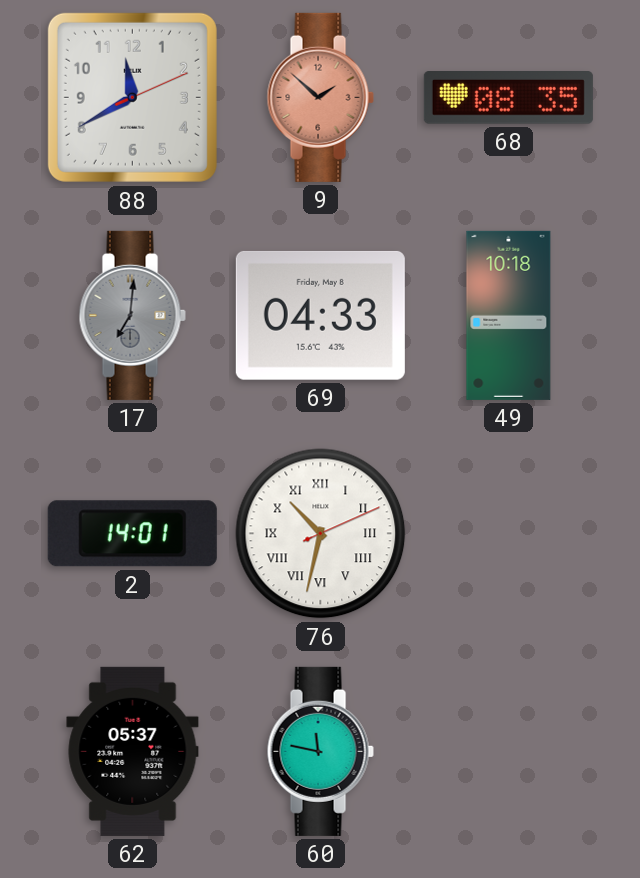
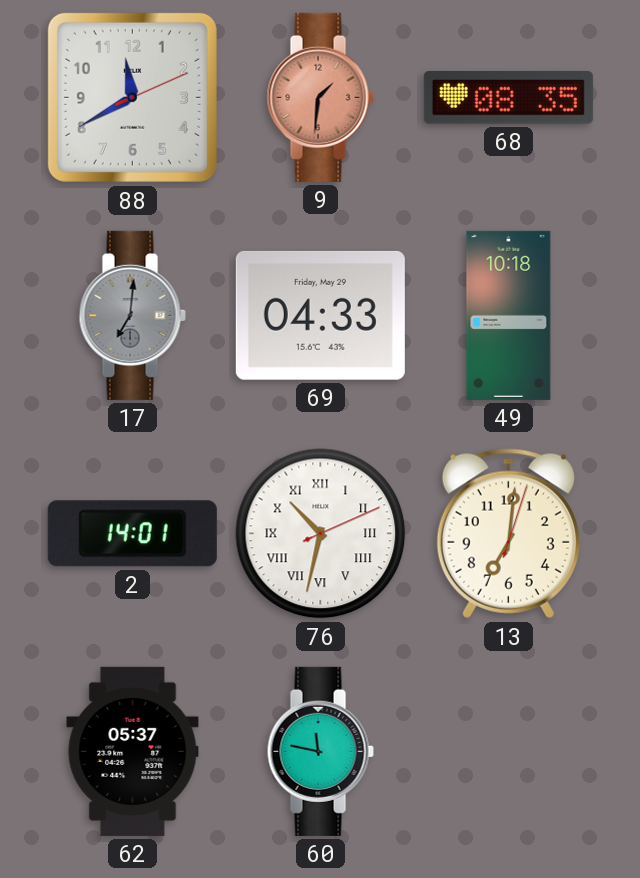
9: 1:52 -> 1:31 (320, 97)
69 date: Friday, May 8 -> Friday, May 29 (320, 315)
13: none -> 7:01 (508, 534)
